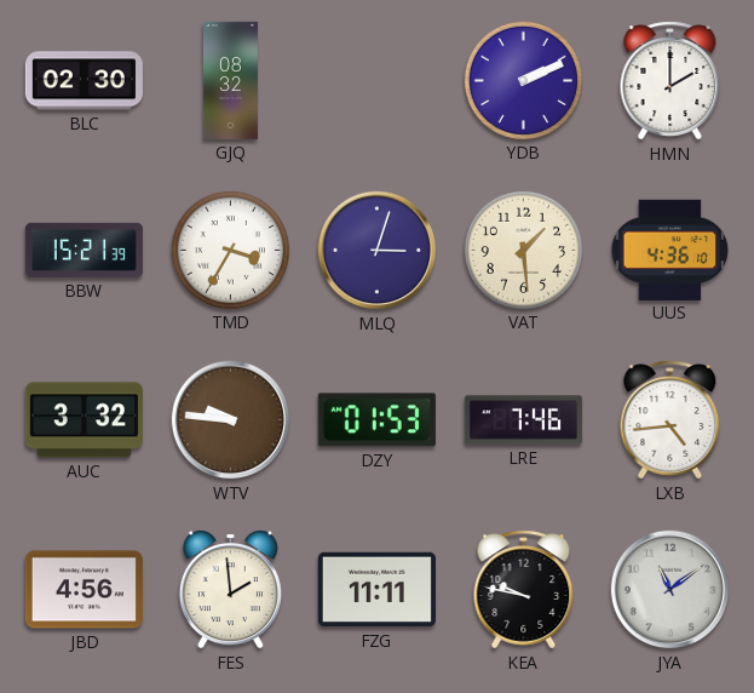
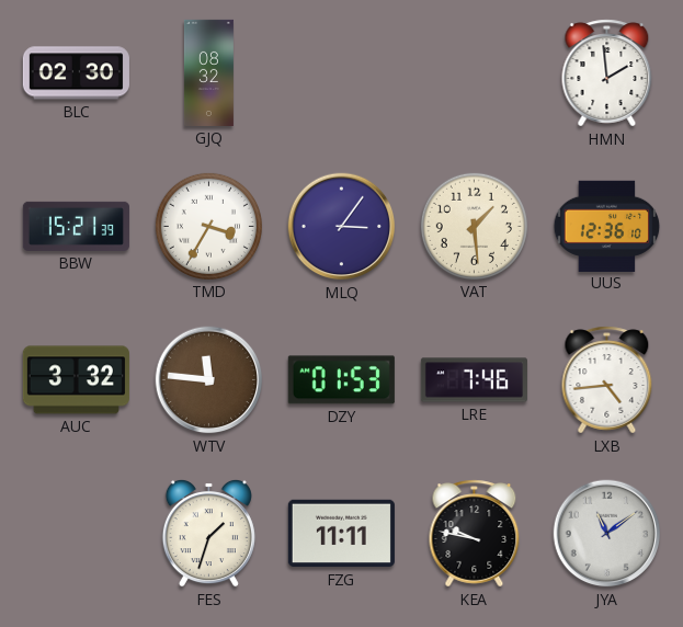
YDB: 2:11 -> none (523, 80)
HMN: 2:00 -> 1:59 (607, 73)
MLQ: 3:03 -> 3:06 (342, 227)
UUS: 4:36 -> 12:36 (607, 226)
WTV: 9:46 -> 11:46 (209, 380)
JBD: 4:56 -> none (84, 590)
FES: 1:59 -> 1:33 (208, 533)
